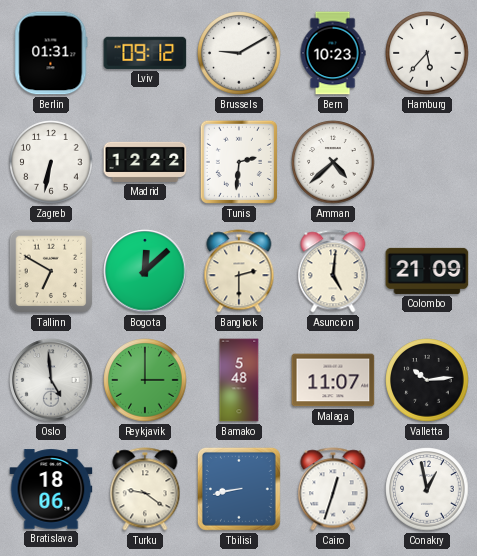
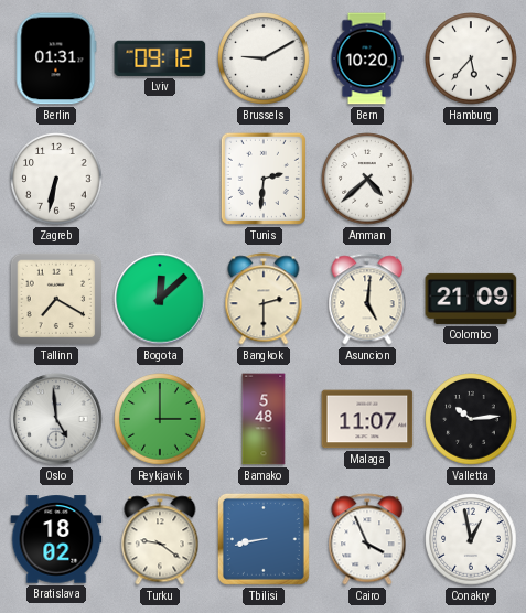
Bern: 10:23 -> 10:20 (367, 58)
Madrid: 12:22 -> none (145, 162)
Tallinn: 6:50 -> 7:20 (56, 299)
Bratislava: 18:06 -> 18:02 (56, 539)
Cairo: 12:33 -> 3:56 (367, 539)
